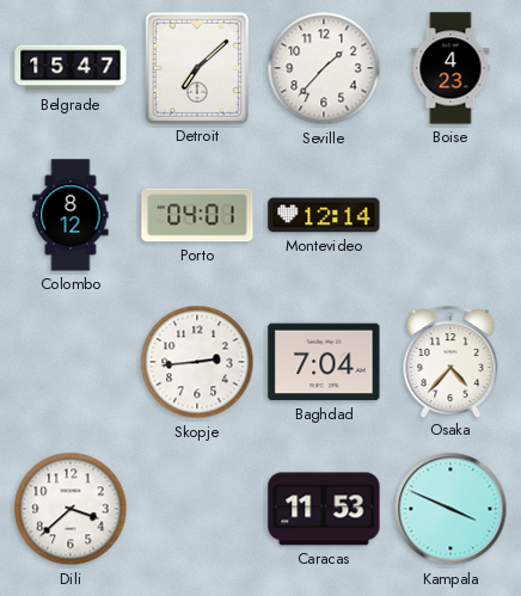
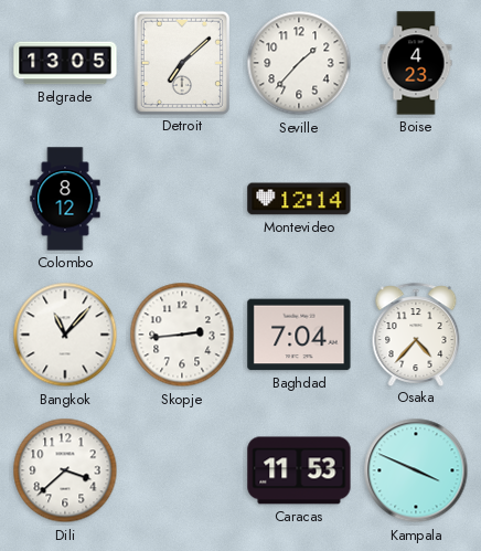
Belgrade: 15:47 -> 13:05 (65, 63)
Porto: 04:01 -> none (197, 215)
Bangkok: none -> 11:07 (65, 335)
